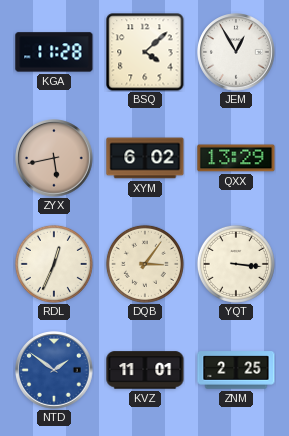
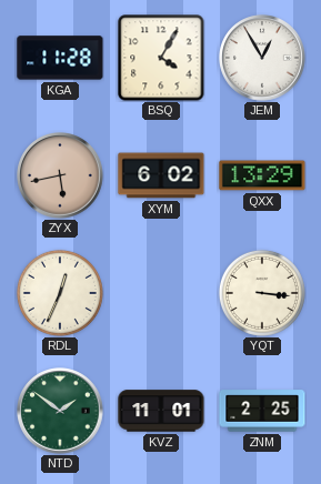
BSQ: 4:08 -> 4:05 (161, 58)
DQB: 3:06 -> none (145, 264)
NTD dial: blue -> green (60, 411)
